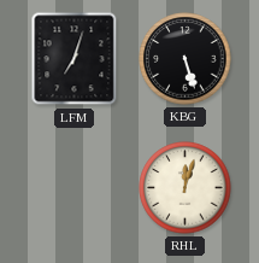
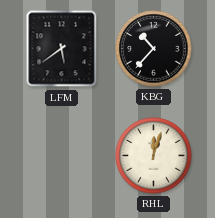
LFM: 7:03 -> 5:39 (62, 49)
KBG: 5:27 -> 10:37 (154, 49)
